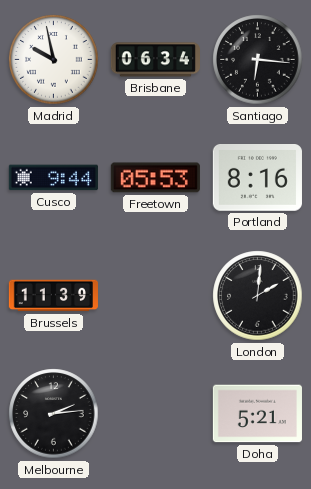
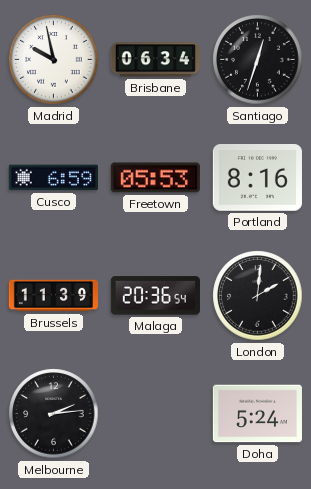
Santiago: 6:16 -> 12:33 (258, 60)
Cusco: 9:44 -> 6:59 (53, 178)
Malaga: none -> 20:36 (155, 296)
Doha: 5:21 -> 5:24 (257, 414)
